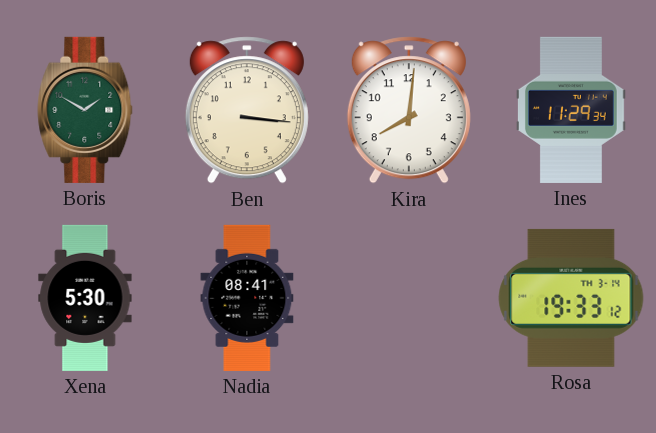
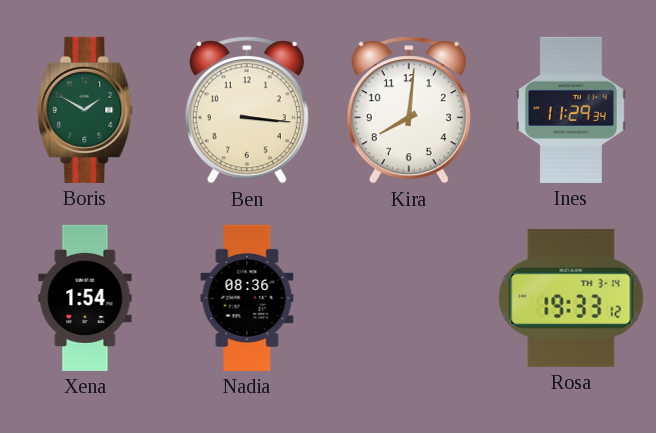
Xena: 5:30 -> 1:54 (85, 298)
Nadia: 08:41 -> 08:36 (247, 298)
